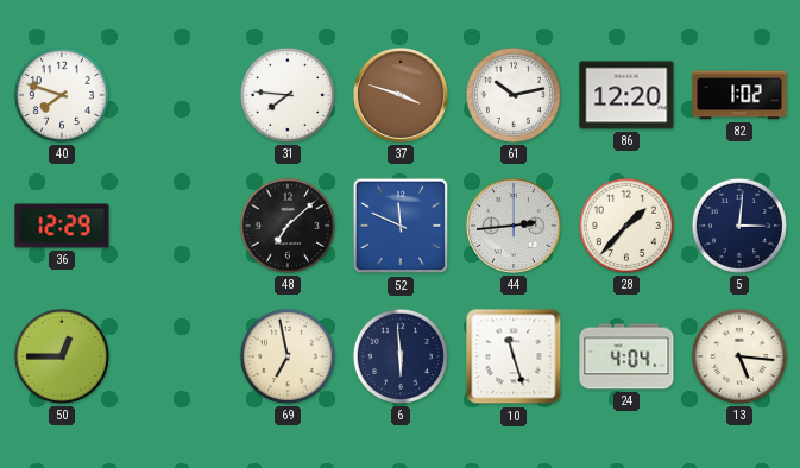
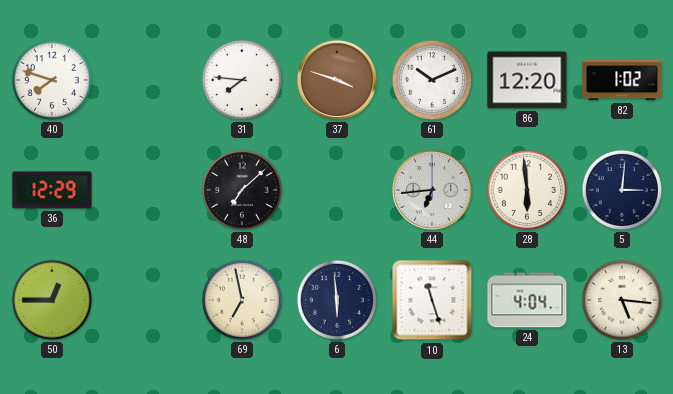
61: 10:13 -> 10:11 (432, 80)
52: 11:49 -> none (401, 226)
44: 2:44 -> 6:44 (432, 190)
28: 1:37 -> 5:59 (527, 190)
